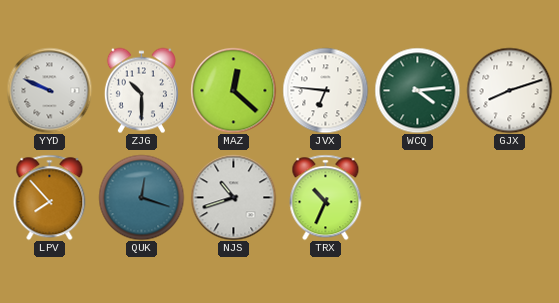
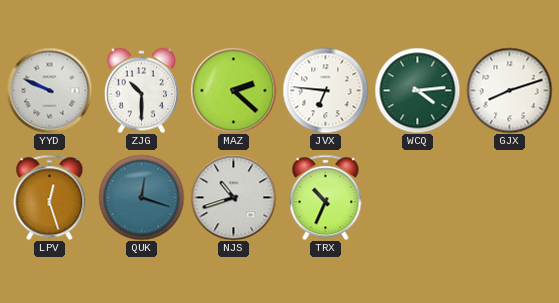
MAZ: 12:22 -> 2:22 (233, 90)
LPV: 7:53 -> 12:27 (50, 197)
